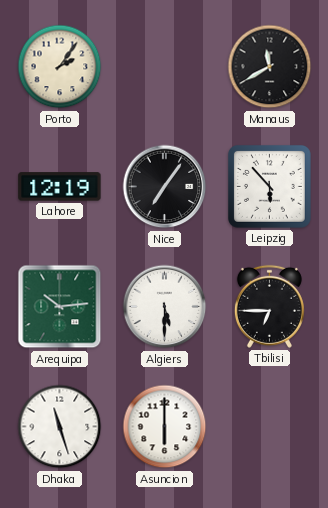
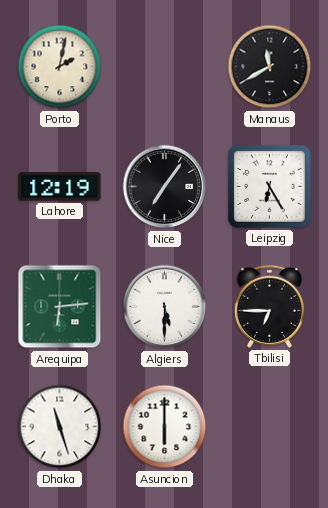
Porto: 2:06 -> 2:02 (60, 67)
Leipzig: 5:53 -> 6:25 (269, 186)
Arequipa: 10:14 -> 6:14 (60, 307)
